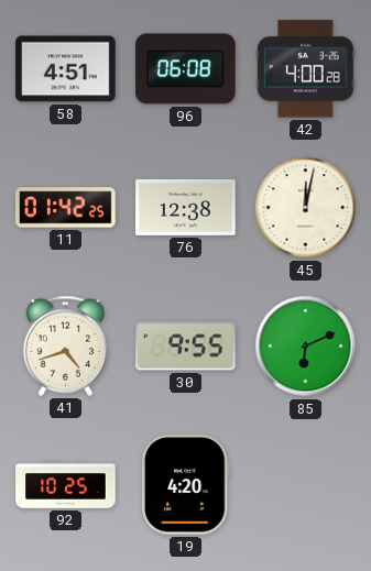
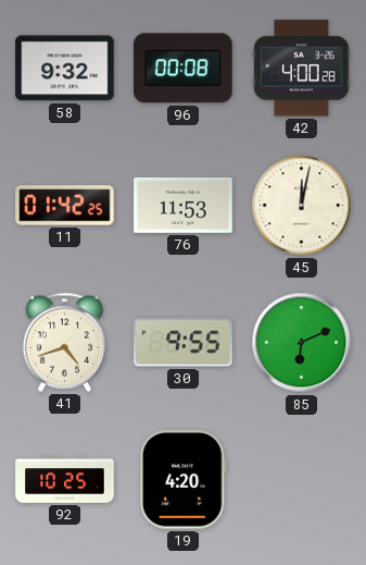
58: 4:51 -> 9:32 (65, 69)
96: 06:08 -> 00:08 (184, 69)
76: 12:38 -> 11:53 (184, 205)
